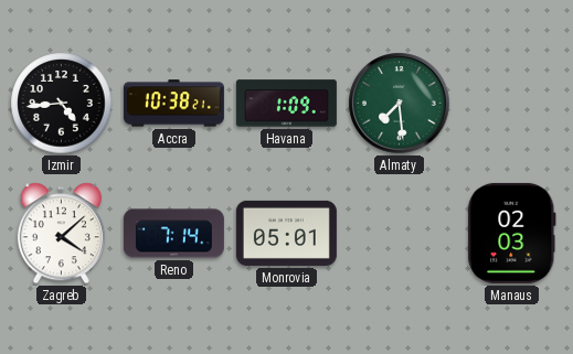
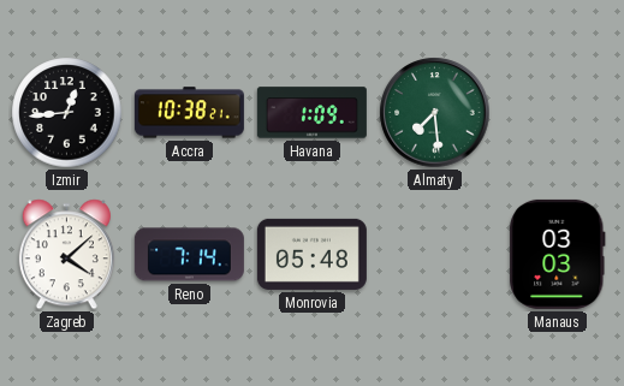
Izmir: 4:44 -> 12:44 (67, 113)
Monrovia: 05:01 -> 05:48 (311, 254)
Manaus: 02:03 -> 03:03 (558, 254)
